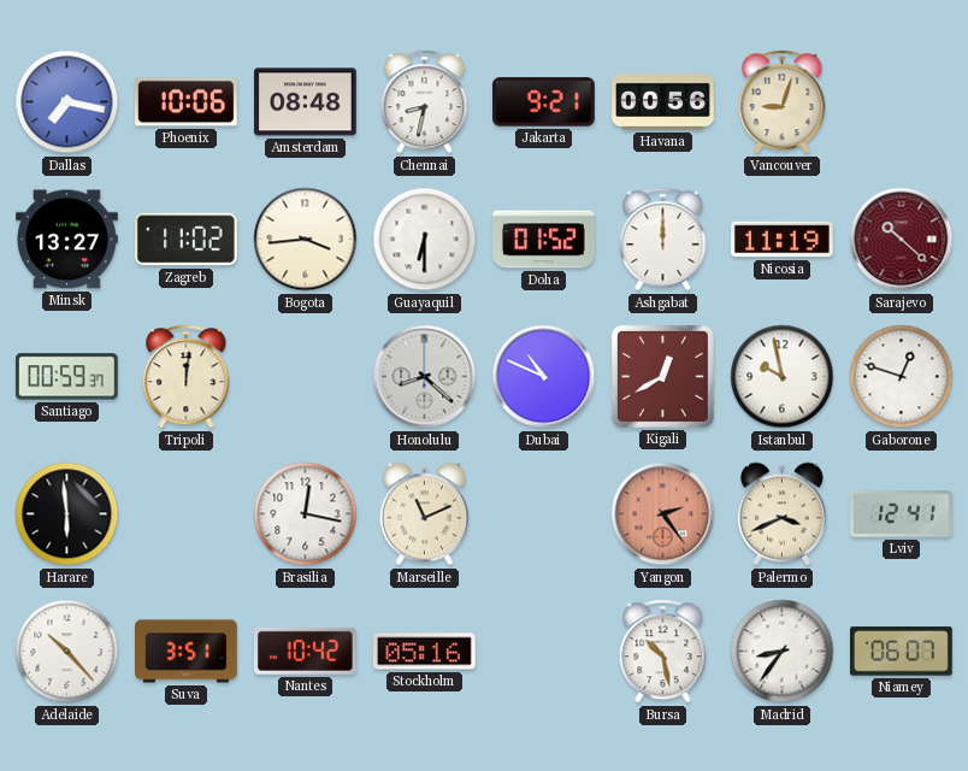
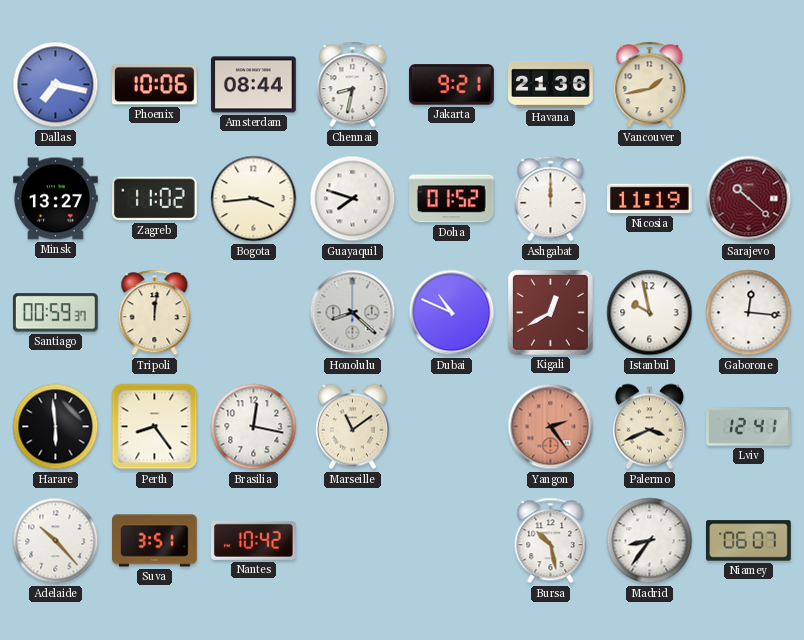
Amsterdam: 08:48 -> 08:44 (254, 85)
Havana: 00:56 -> 21:36 (551, 84)
Vancouver: 9:03 -> 1:43 (650, 85)
Guayaquil: 6:30 -> 7:48 (353, 199)
Gaborone: 12:48 -> 12:16 (749, 313)
Perth: none -> 8:24 (155, 427)
Marseille: 11:11 -> 11:09 (352, 427)
Stockholm: 05:16 -> none (425, 652)
